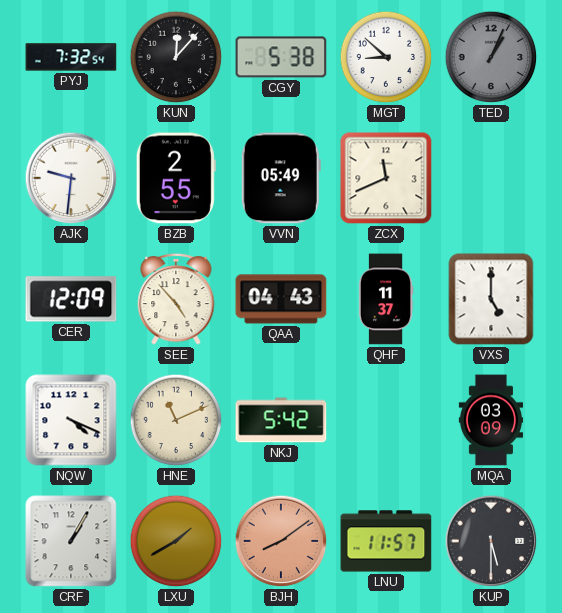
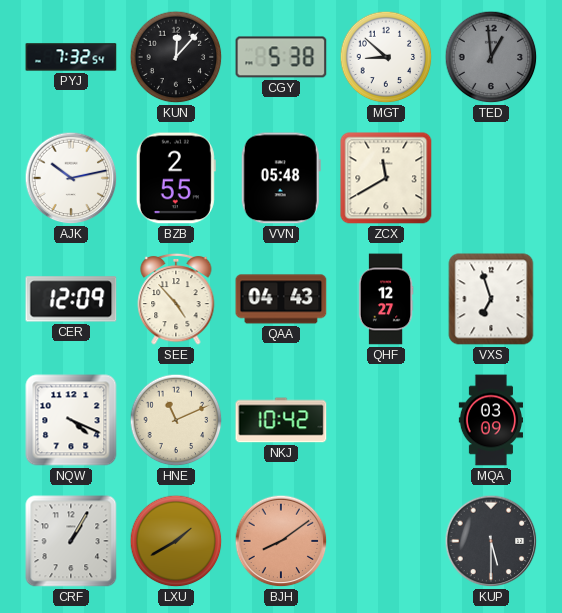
TED: 1:04 -> 12:59 (491, 57)
AJK: 9:31 -> 10:13 (71, 178)
VVN: 05:49 -> 05:48 (281, 178)
ZCX: 11:41 -> 11:40 (386, 178)
QHF: 11:37 -> 12:27 (386, 299)
VXS: 5:00 -> 6:57 (491, 299)
NKJ: 5:42 -> 10:42 (281, 420)
LNU: 11:57 -> none (386, 541)
